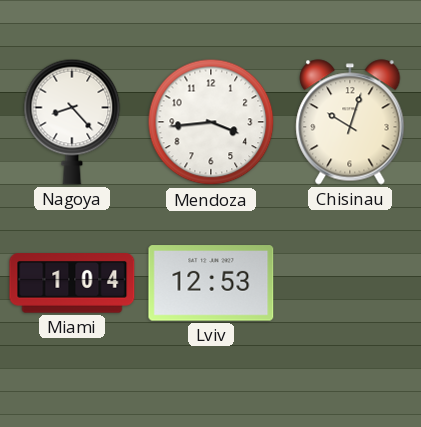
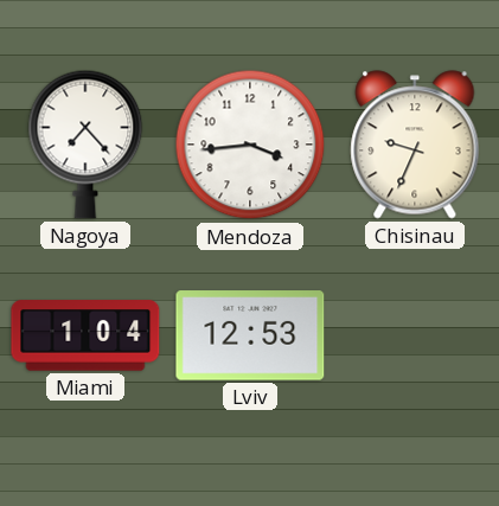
Nagoya: 8:23 -> 7:23 (85, 145)
Chisinau: 10:03 -> 9:34 (415, 145)
